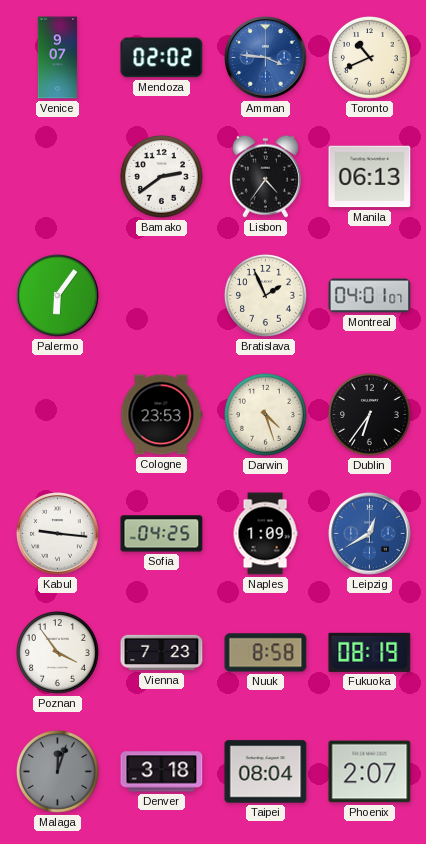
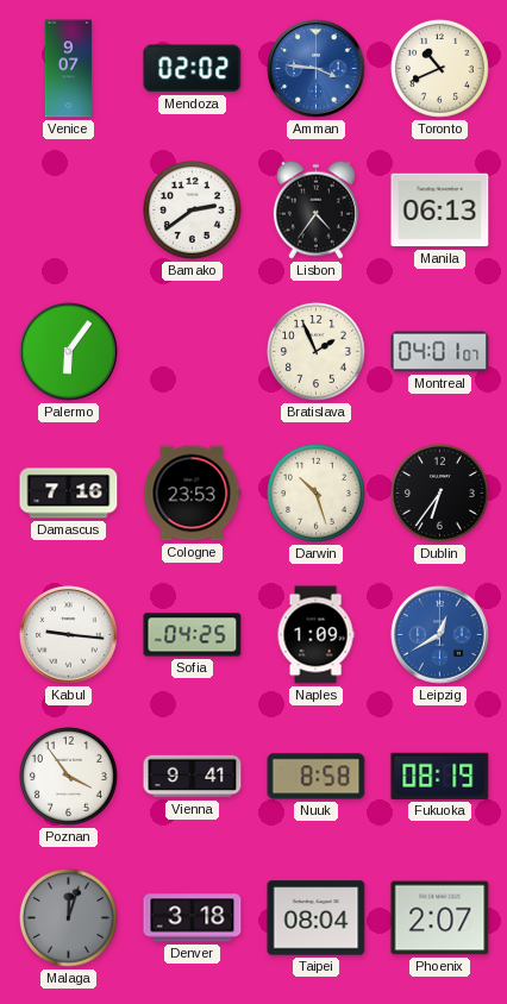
Damascus: none -> 7:16 (69, 494)
Darwin: 4:27 -> 10:27 (317, 494)
Vienna: 7:23 -> 9:41 (193, 777)
